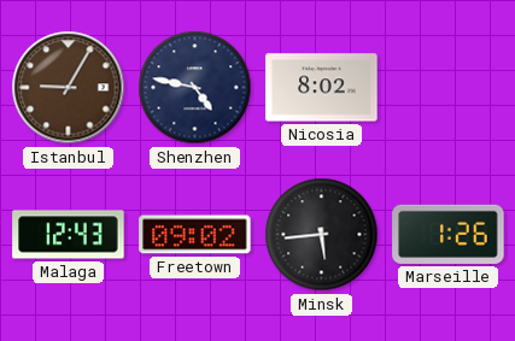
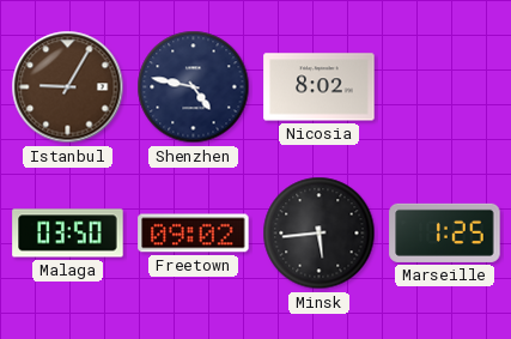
Malaga: 12:43 -> 03:50 (68, 234)
Marseille: 1:26 -> 1:25 (445, 232)
